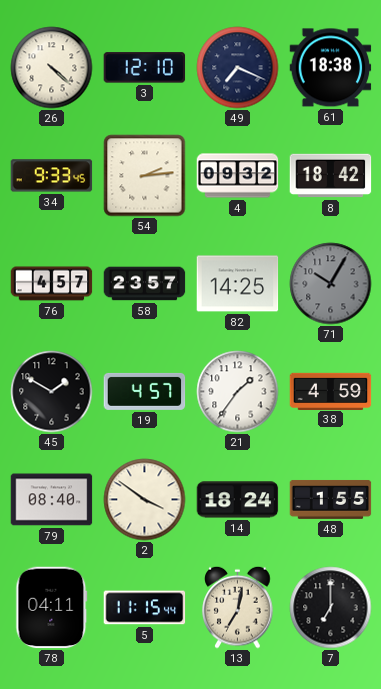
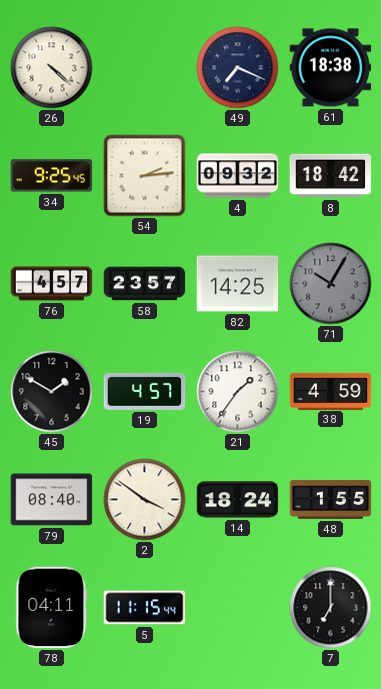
3: 12:10 -> none (145, 68)
34: 9:33 -> 9:25 (52, 176)
13: 7:02 -> none (238, 607)
